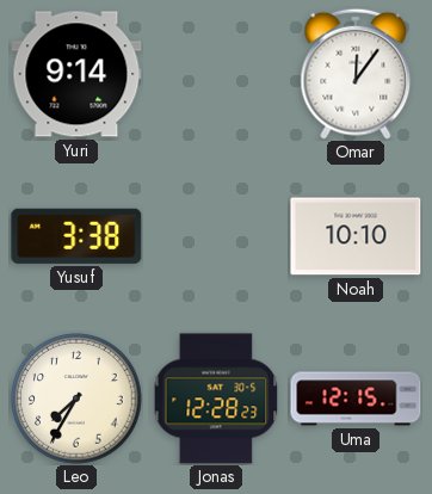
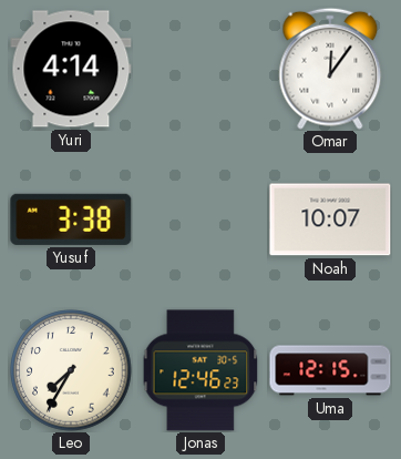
Yuri: 9:14 -> 4:14 (71, 69)
Noah: 10:10 -> 10:07 (330, 220)
Jonas: 12:28 -> 12:46 (200, 370)
